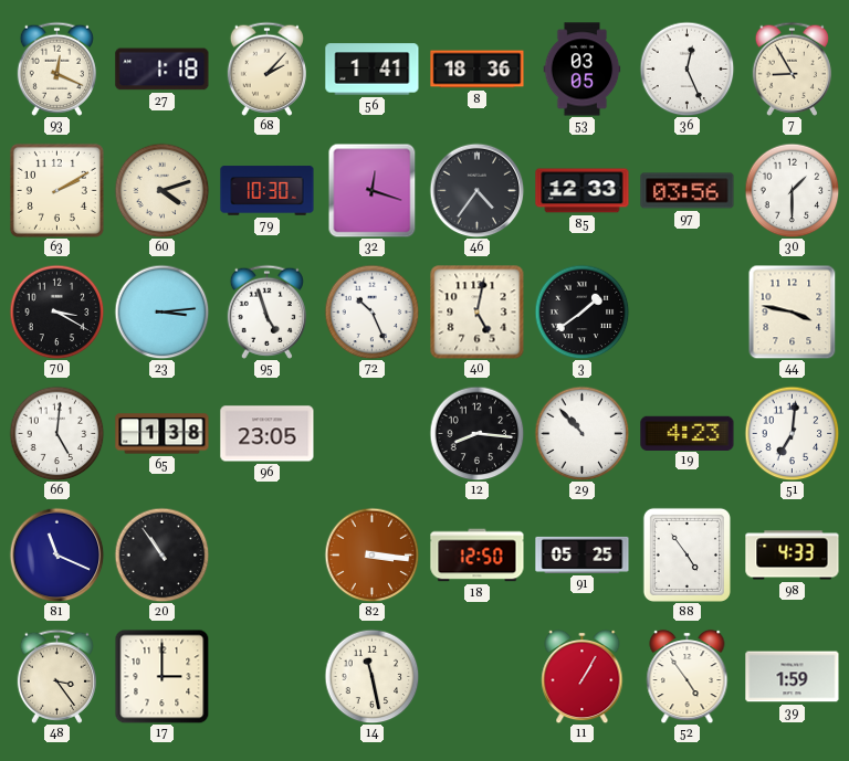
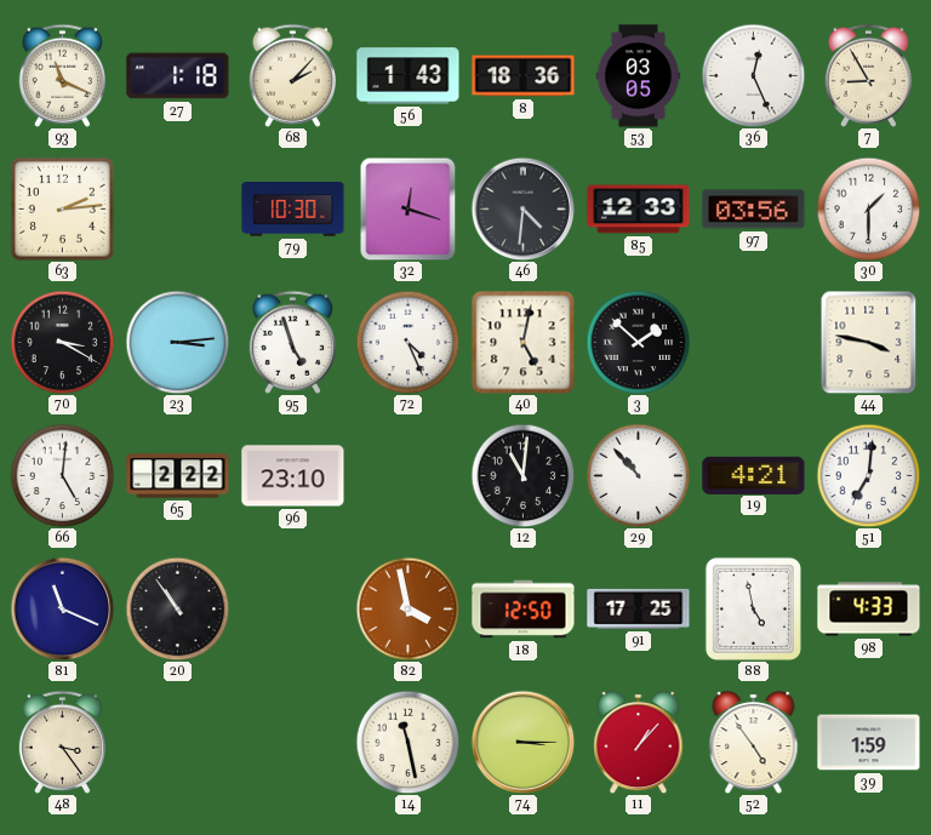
93: 12:19 -> 11:19 (62, 75)
56: 1:41 -> 1:43 (409, 76)
63: 2:10 -> 2:14 (62, 208)
60: 4:12 -> none (161, 190)
46: 4:36 -> 4:31 (522, 208)
72: 10:26 -> 4:26 (407, 342)
3: 1:39 -> 1:52 (638, 342)
65: 1:38 -> 2:22 (178, 476)
96: 23:05 -> 23:10 (293, 476)
12: 8:16 -> 11:01 (522, 475)
19: 4:23 -> 4:21 (754, 475)
82: 3:16 -> 3:58 (407, 608)
91: 05:25 -> 17:25 (639, 608)
88: 4:54 -> 4:58 (753, 608)
17: 3:00 -> none (161, 676)
74: none -> 3:15 (522, 742)
11: 1:05 -> 1:07 (639, 742)
